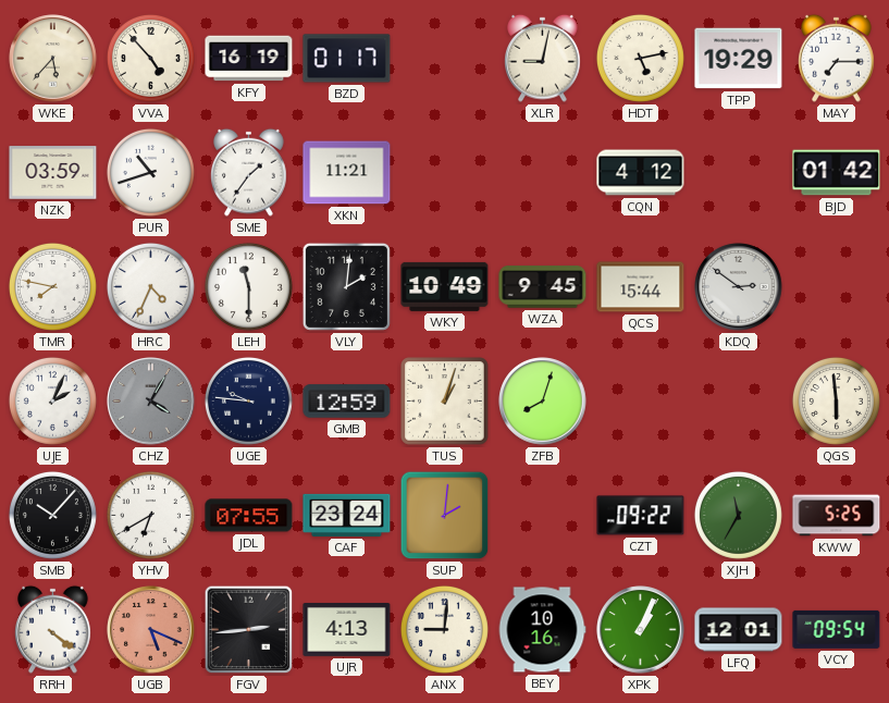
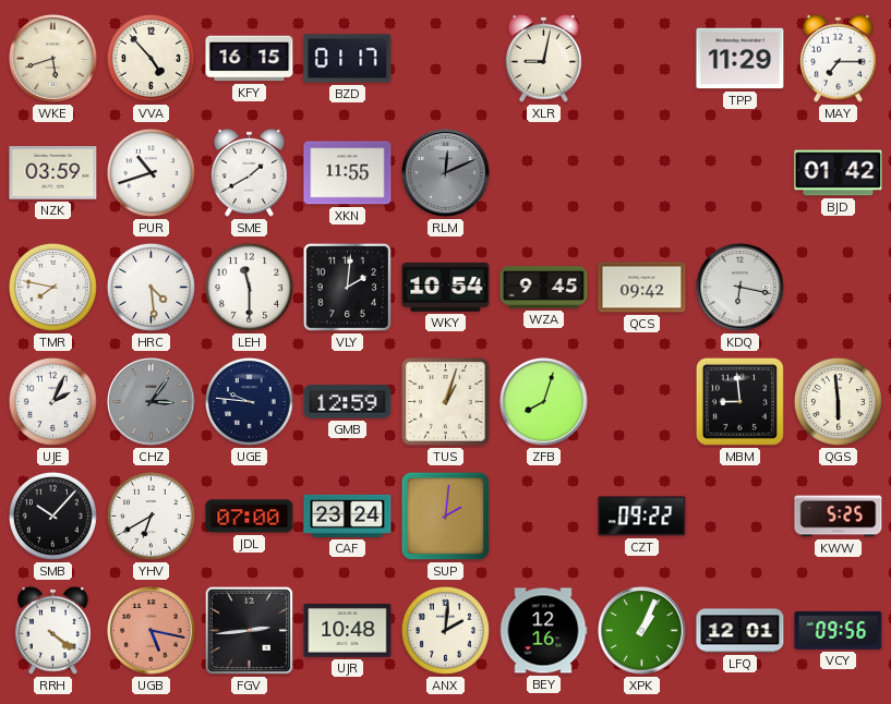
WKE: 5:37 -> 5:42 (53, 59)
KFY: 16:19 -> 16:15 (250, 59)
HDT: 5:13 -> none (640, 58)
TPP: 19:29 -> 11:29 (741, 59)
SME: 1:36 -> 1:40 (250, 172)
XKN: 11:21 -> 11:55 (348, 173)
RLM: none -> 12:11 (446, 173)
CQN: 4:12 -> none (641, 173)
HRC: 4:34 -> 4:29 (150, 287)
WKY: 10:49 -> 10:54 (446, 287)
QCS: 15:44 -> 09:42 (642, 288)
KDQ: 2:51 -> 6:17 (741, 288)
CHZ: 4:05 -> 3:06 (152, 402)
MBM: none -> 8:59 (739, 401)
JDL: 07:55 -> 07:00 (250, 517)
XJH: 11:35 -> none (738, 515)
UGB: 5:19 -> 5:17 (152, 631)
UJR: 4:13 -> 10:48 (348, 631)
ANX: 9:01 -> 2:01 (445, 630)
BEY: 10:16 -> 12:16 (543, 631)
VCY: 09:54 -> 09:56 (839, 630)
